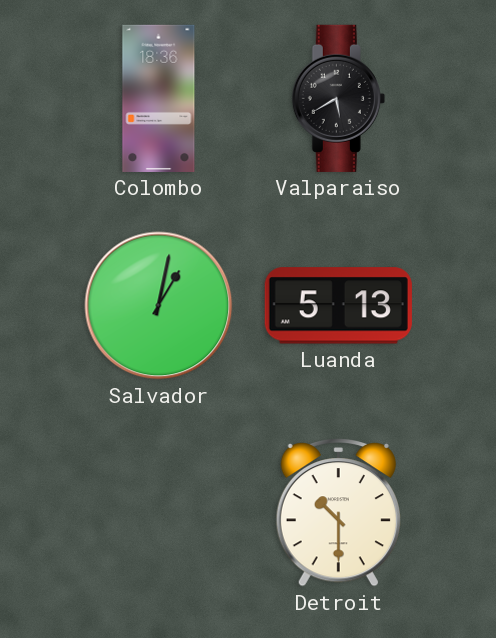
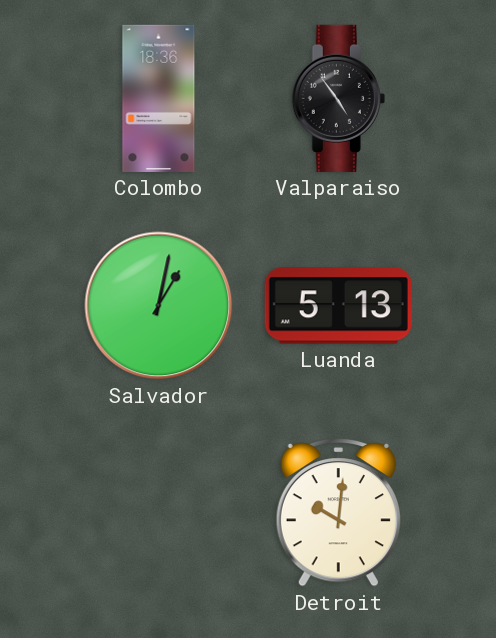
Valparaiso: 5:40 -> 4:54 (338, 98)
Detroit: 10:30 -> 10:01 (338, 512)
